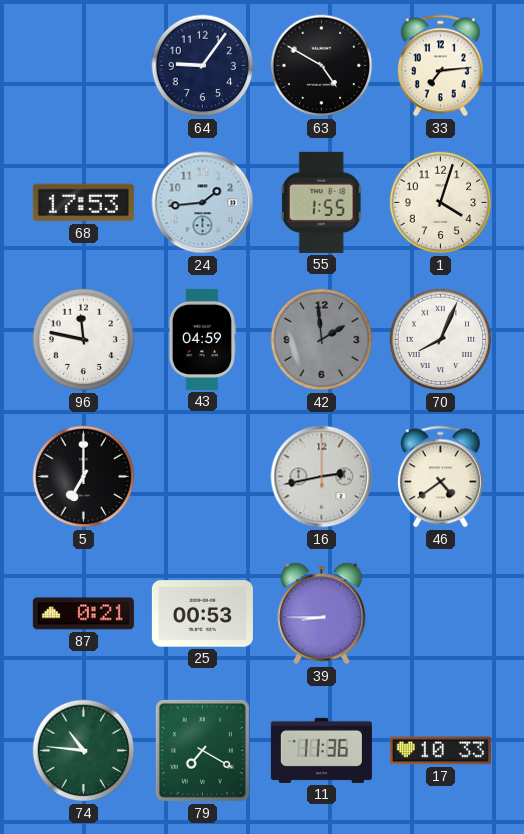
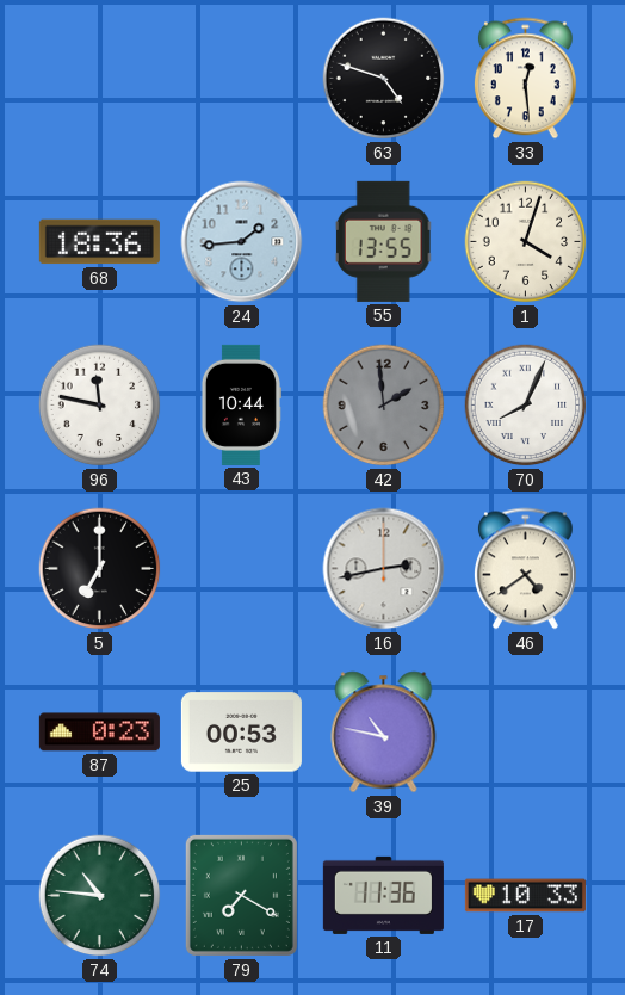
64: 9:06 -> none (203, 66)
63: 4:50 -> 4:48 (384, 79)
33: 7:14 -> 12:29 (525, 79)
68: 17:53 -> 18:36 (99, 242)
55: 1:55 -> 13:55 (384, 241)
43: 04:59 -> 10:44 (241, 404)
87: 0:21 -> 0:23 (99, 733)
39: 8:45 -> 10:47 (384, 733)
